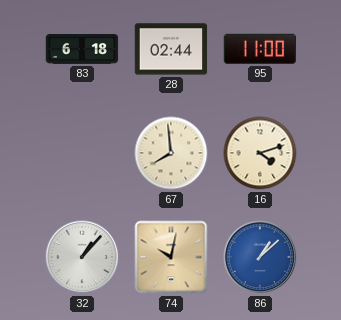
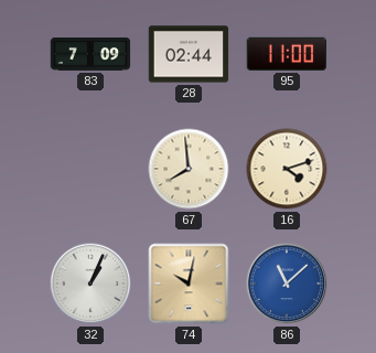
83: 6:18 -> 7:09 (90, 55)
32: 1:07 -> 1:04 (90, 284)
86: 1:08 -> 11:08 (287, 284)
